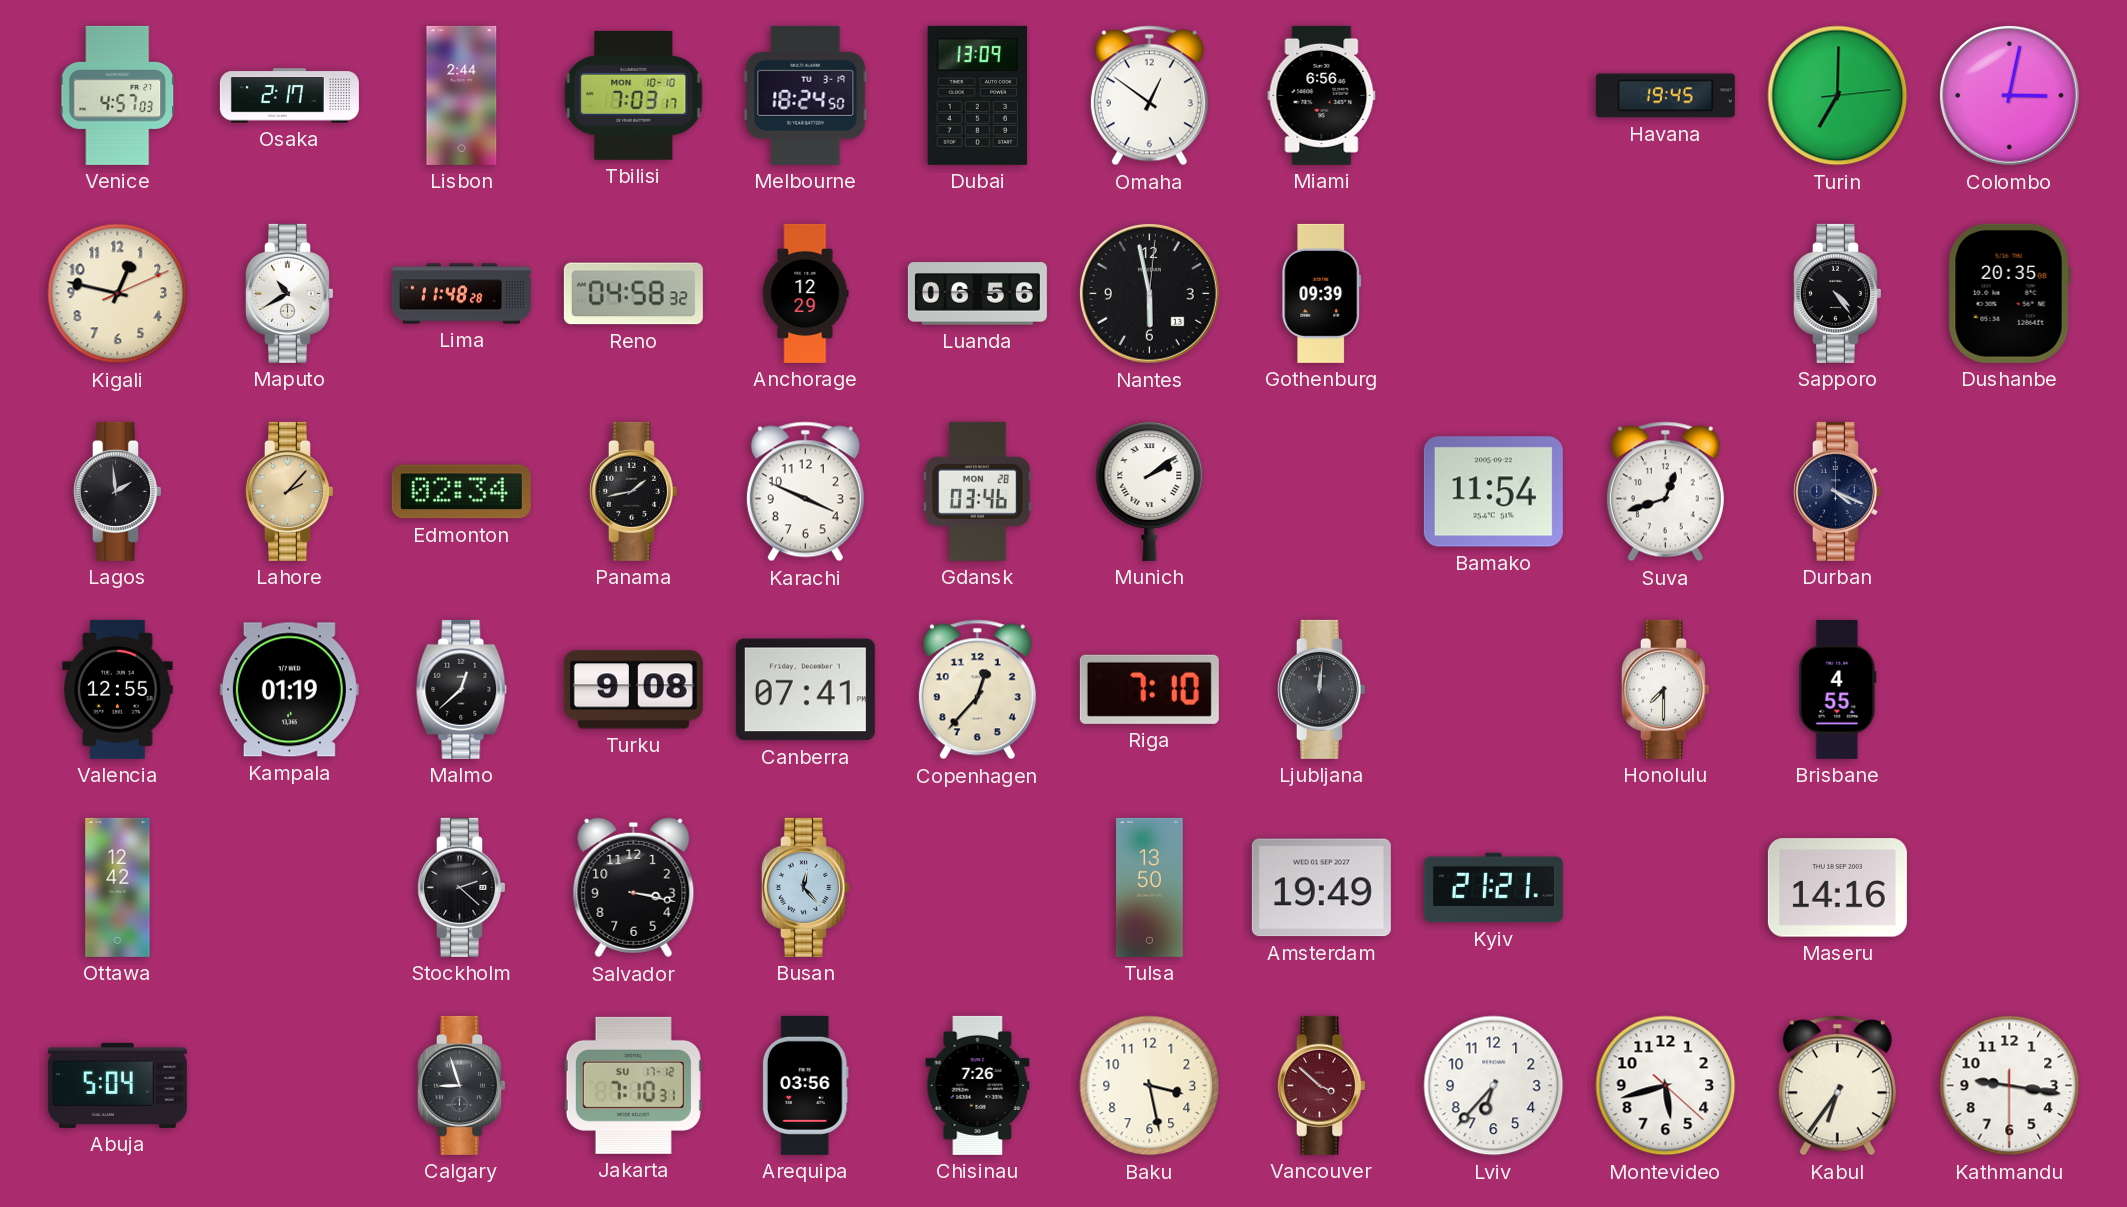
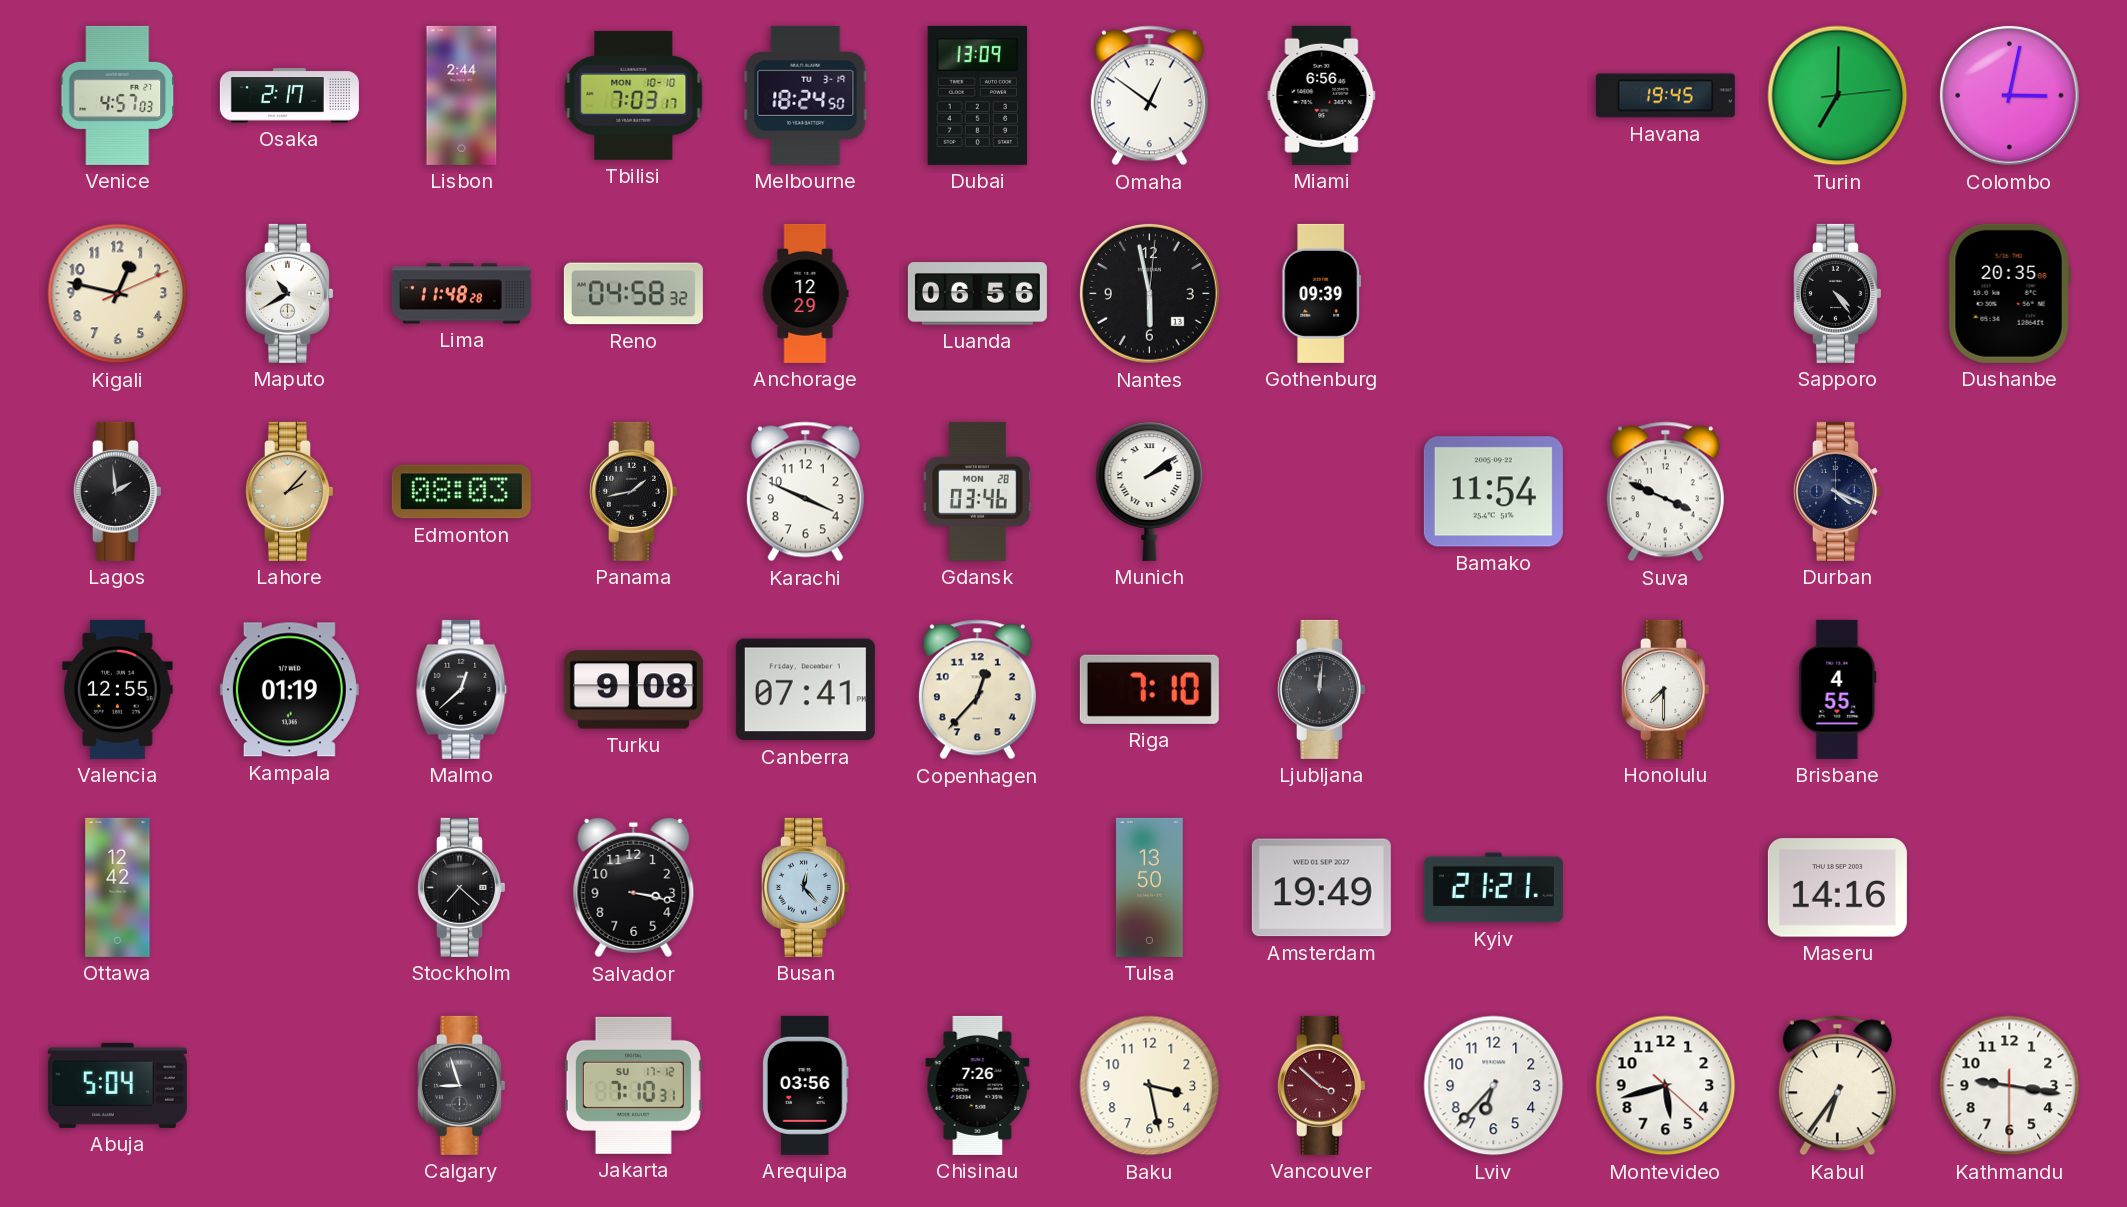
Edmonton: 02:34 -> 08:03 (461, 492)
Suva: 12:42 -> 3:49 (1665, 492)
Stockholm: 2:22 -> 7:22 (461, 887)
